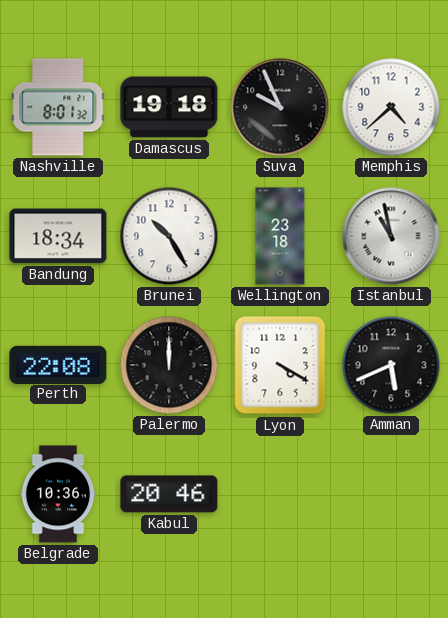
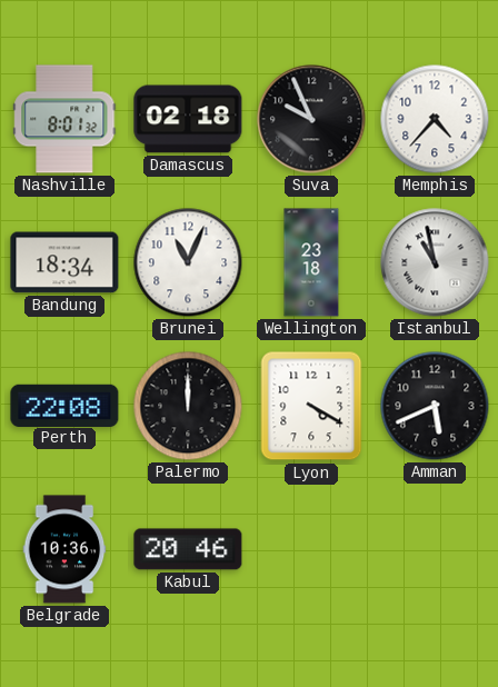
Damascus: 19:18 -> 02:18 (188, 119)
Memphis: 4:38 -> 4:37 (435, 119)
Brunei: 10:25 -> 11:04 (188, 262)
